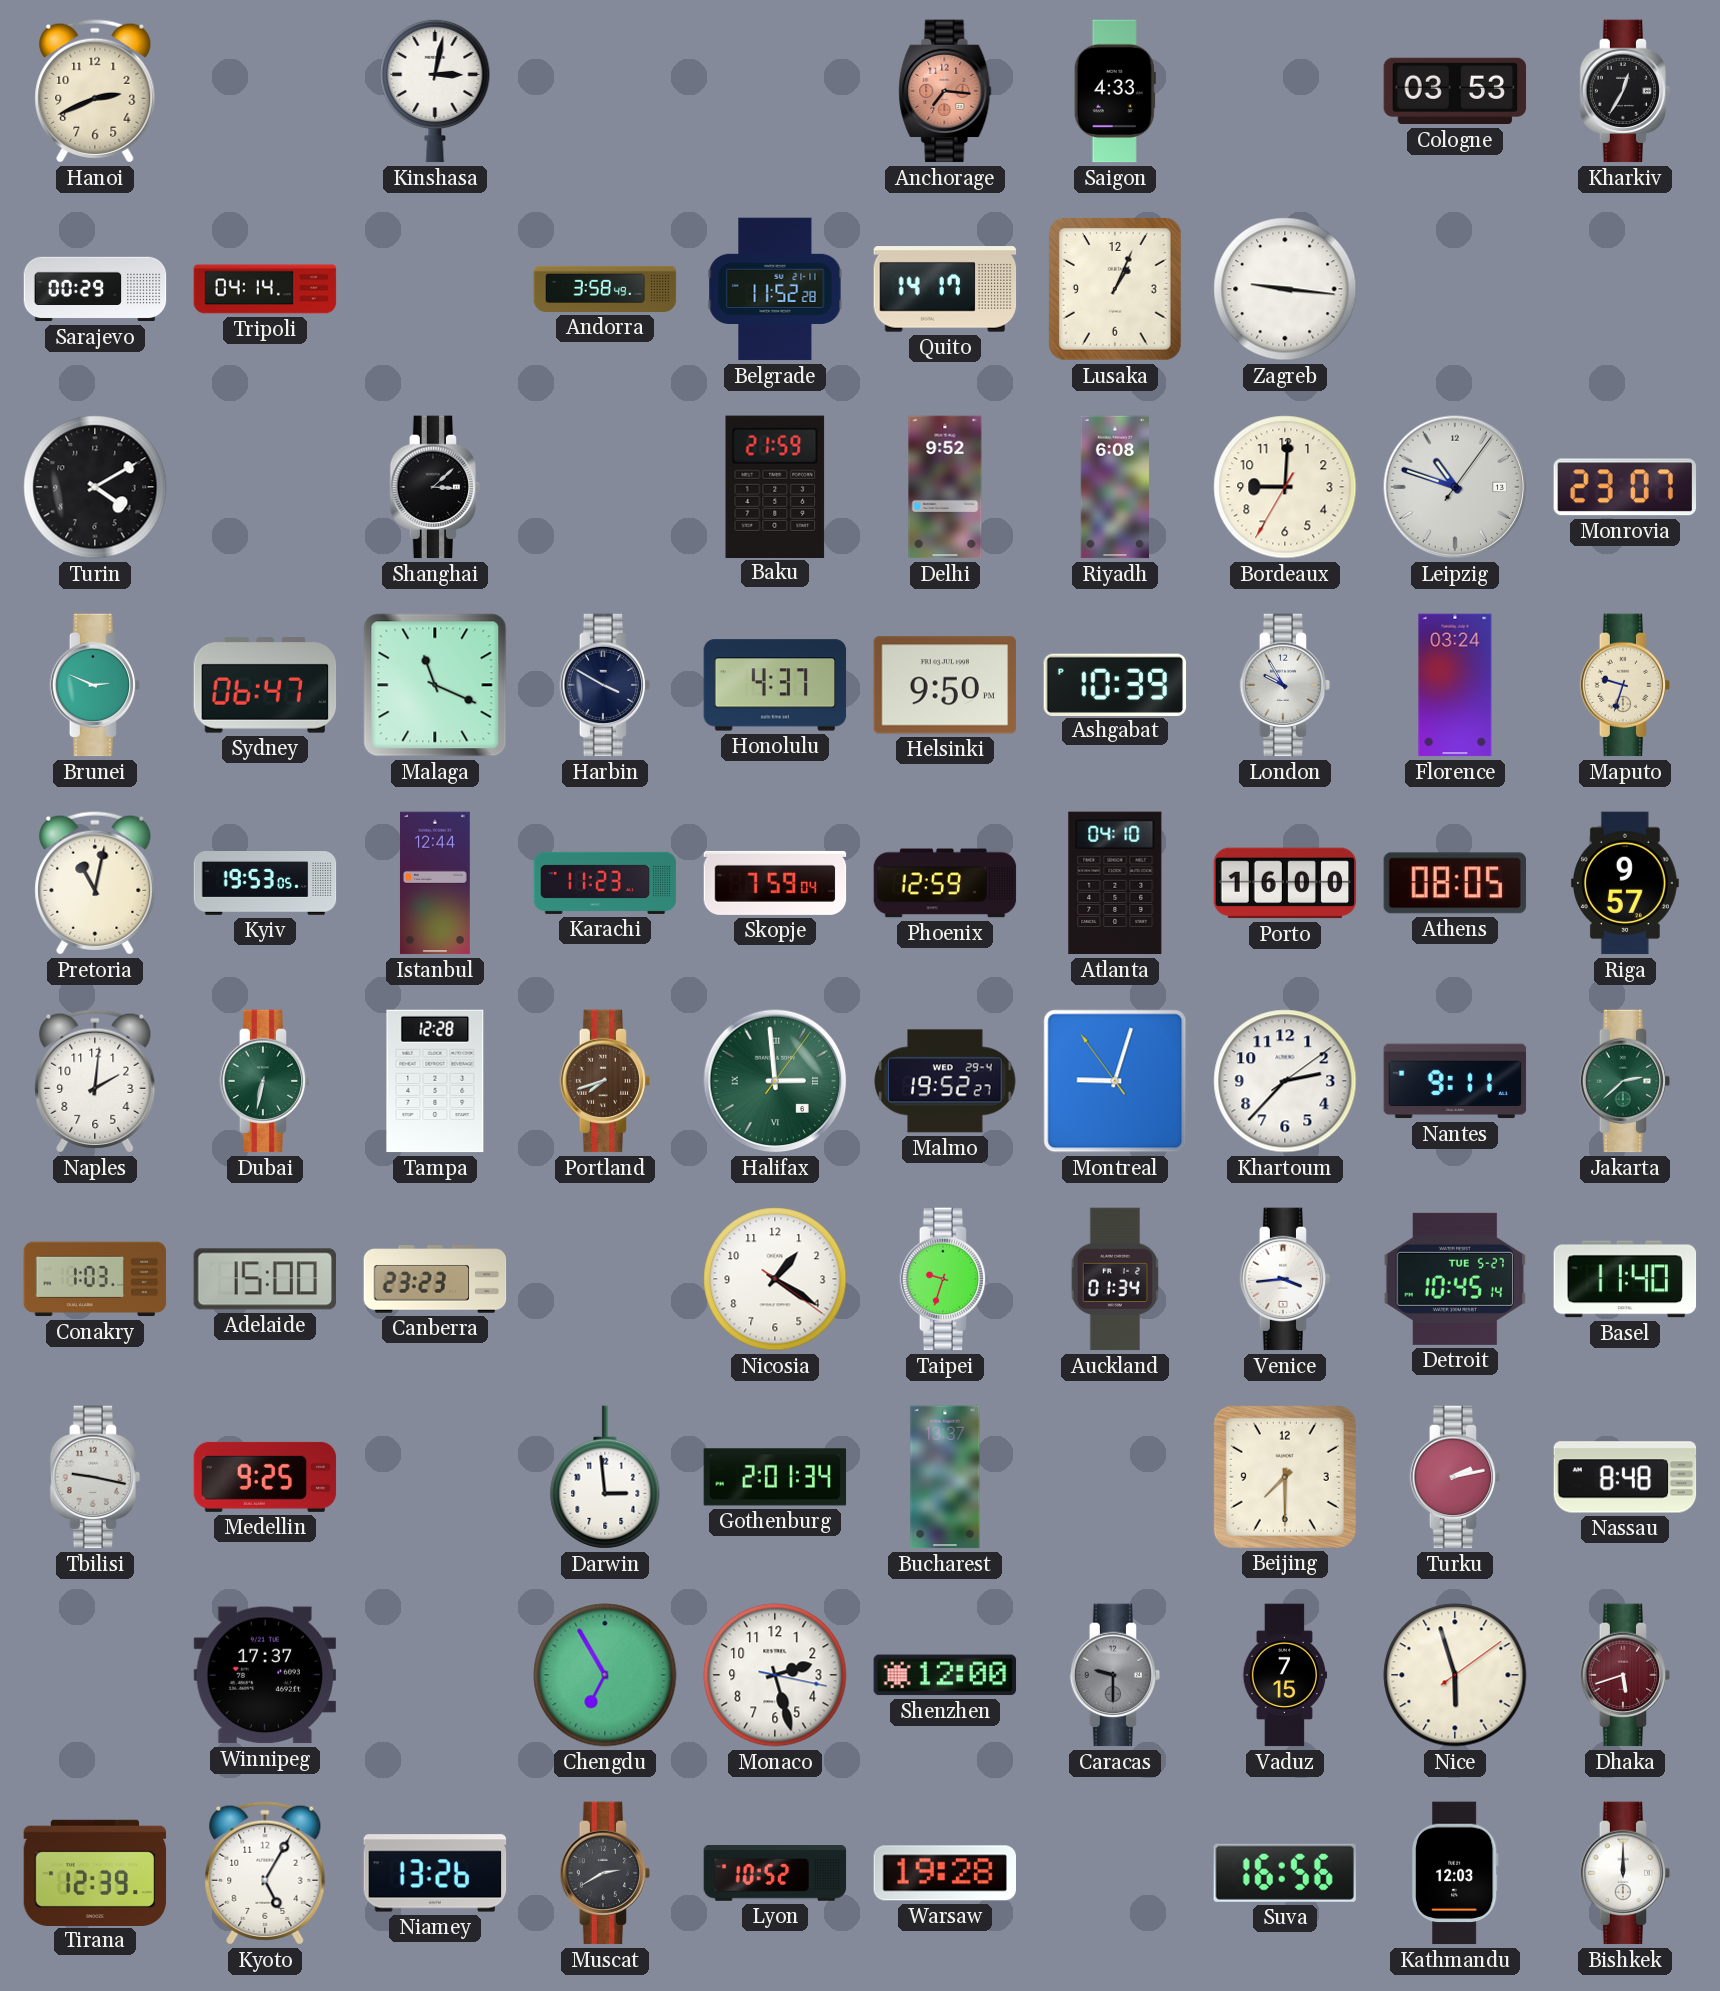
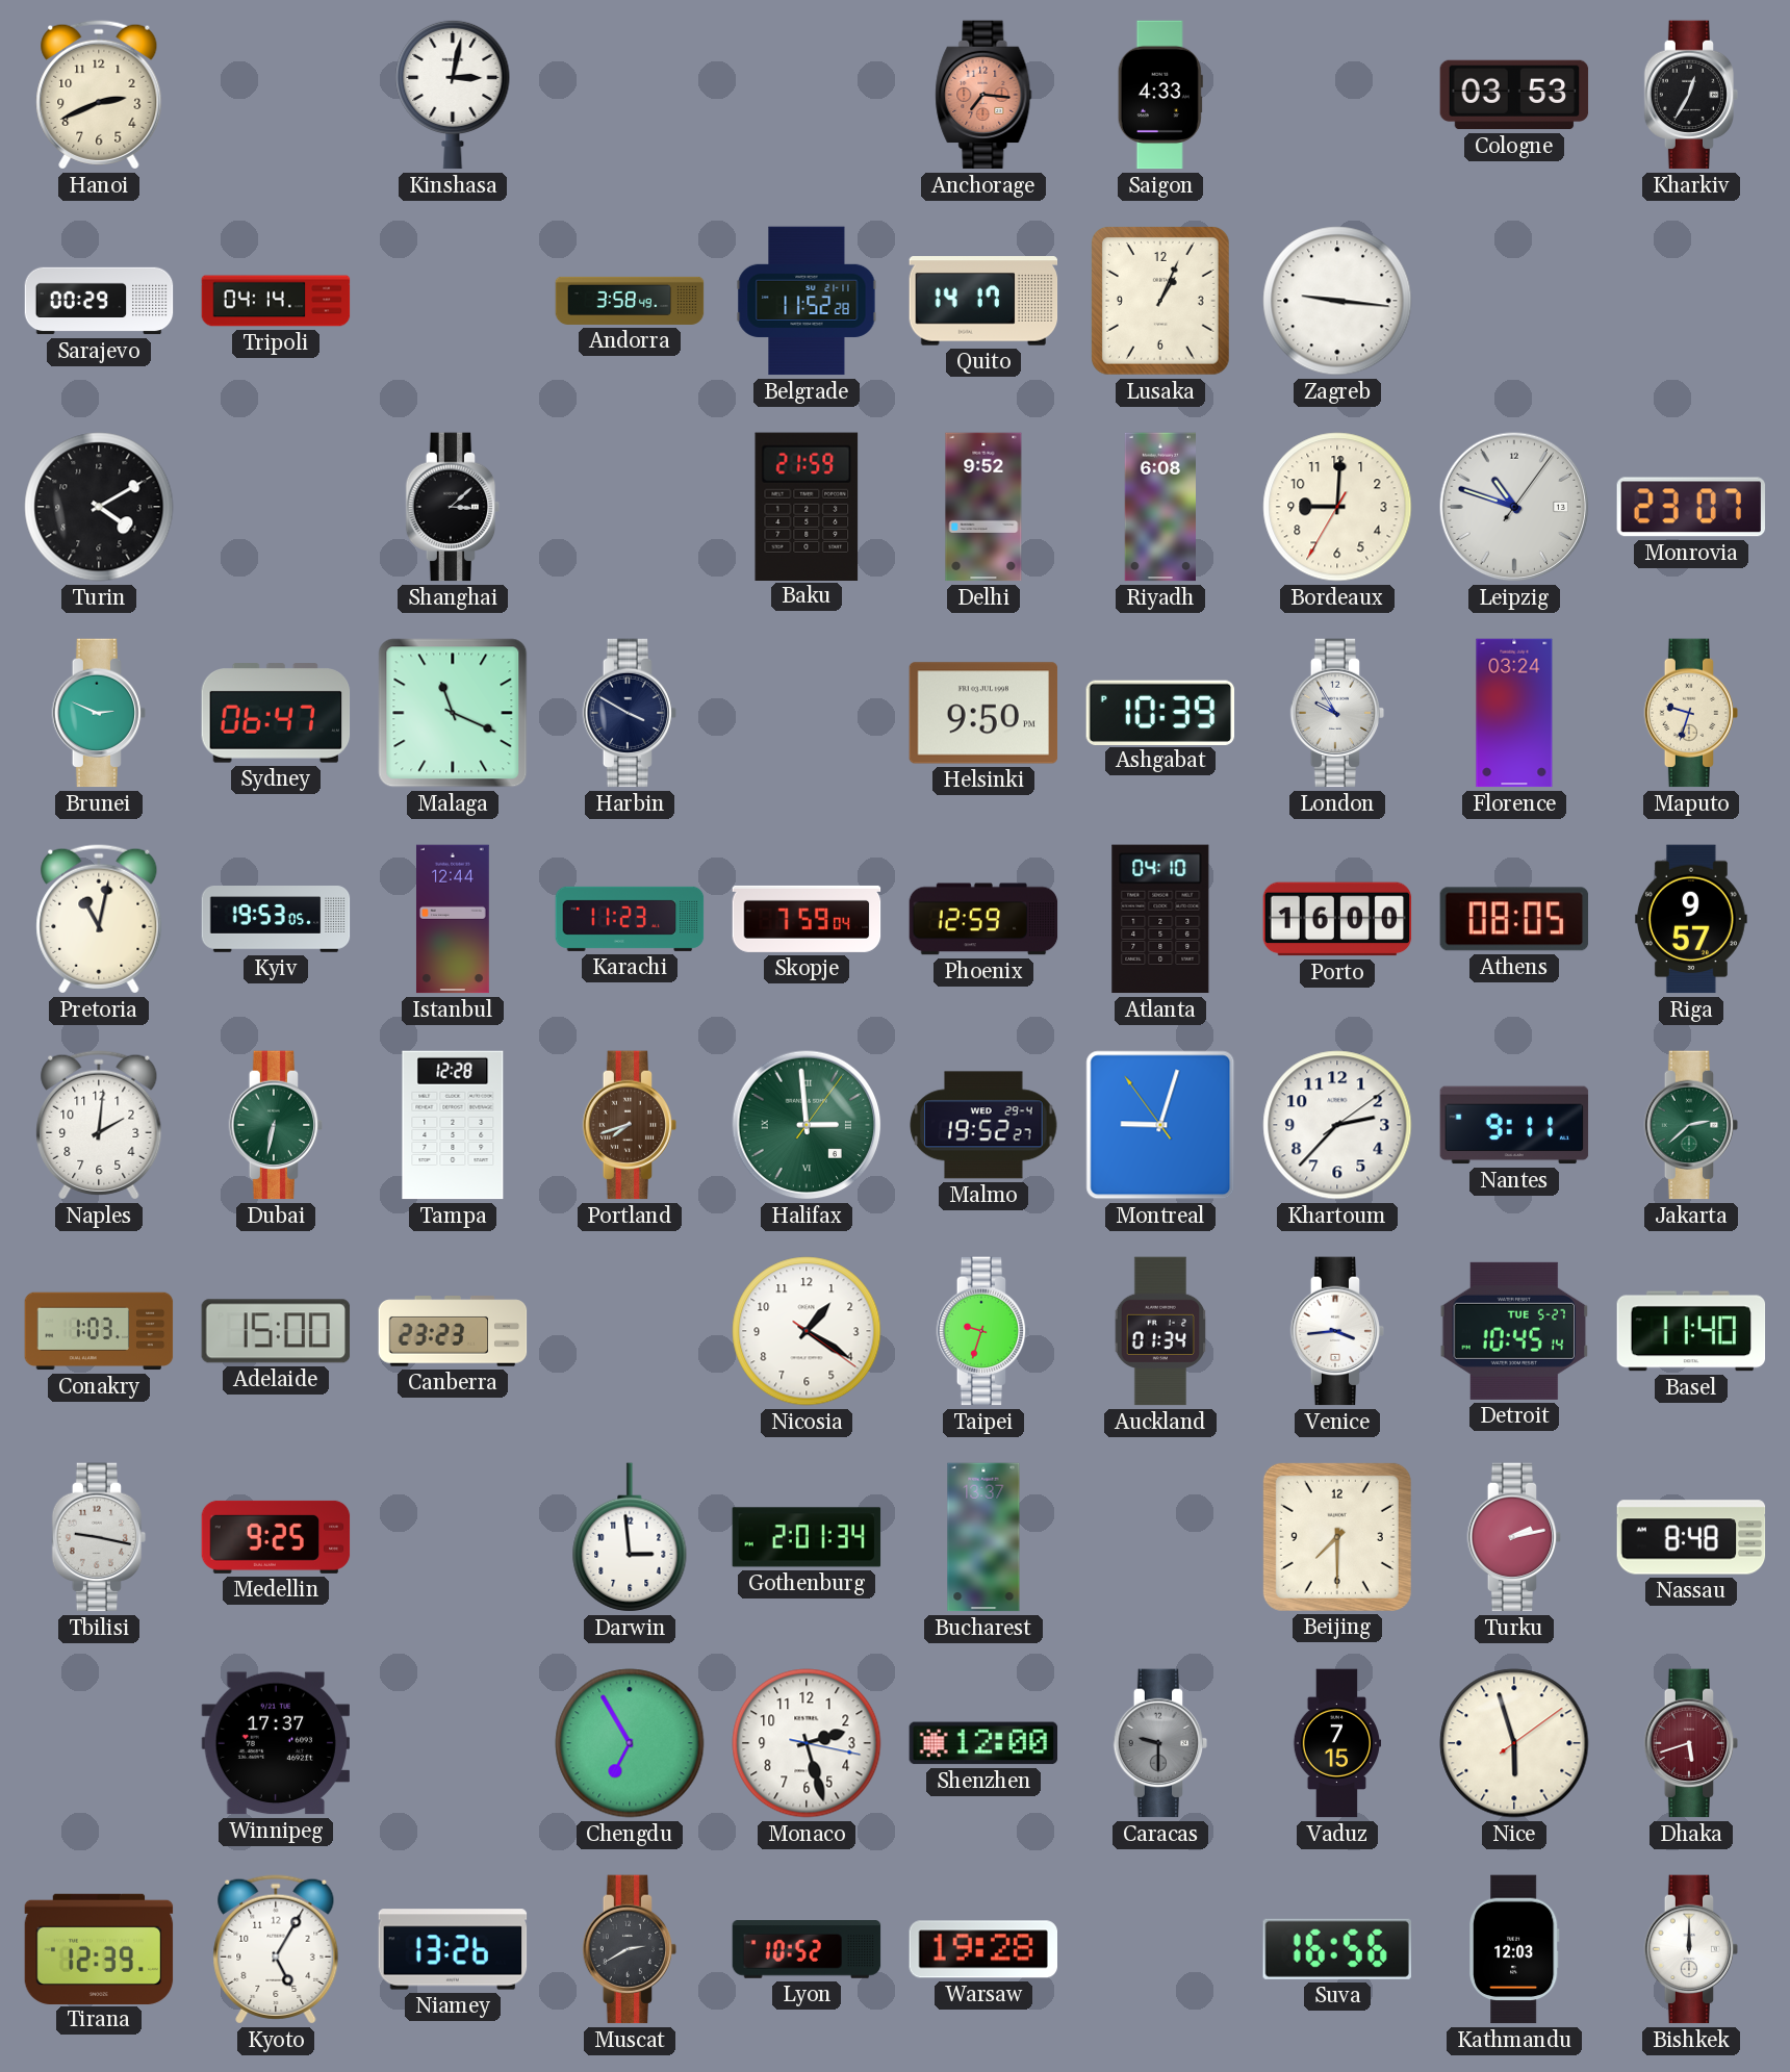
Honolulu: 4:37 -> none (775, 685)
